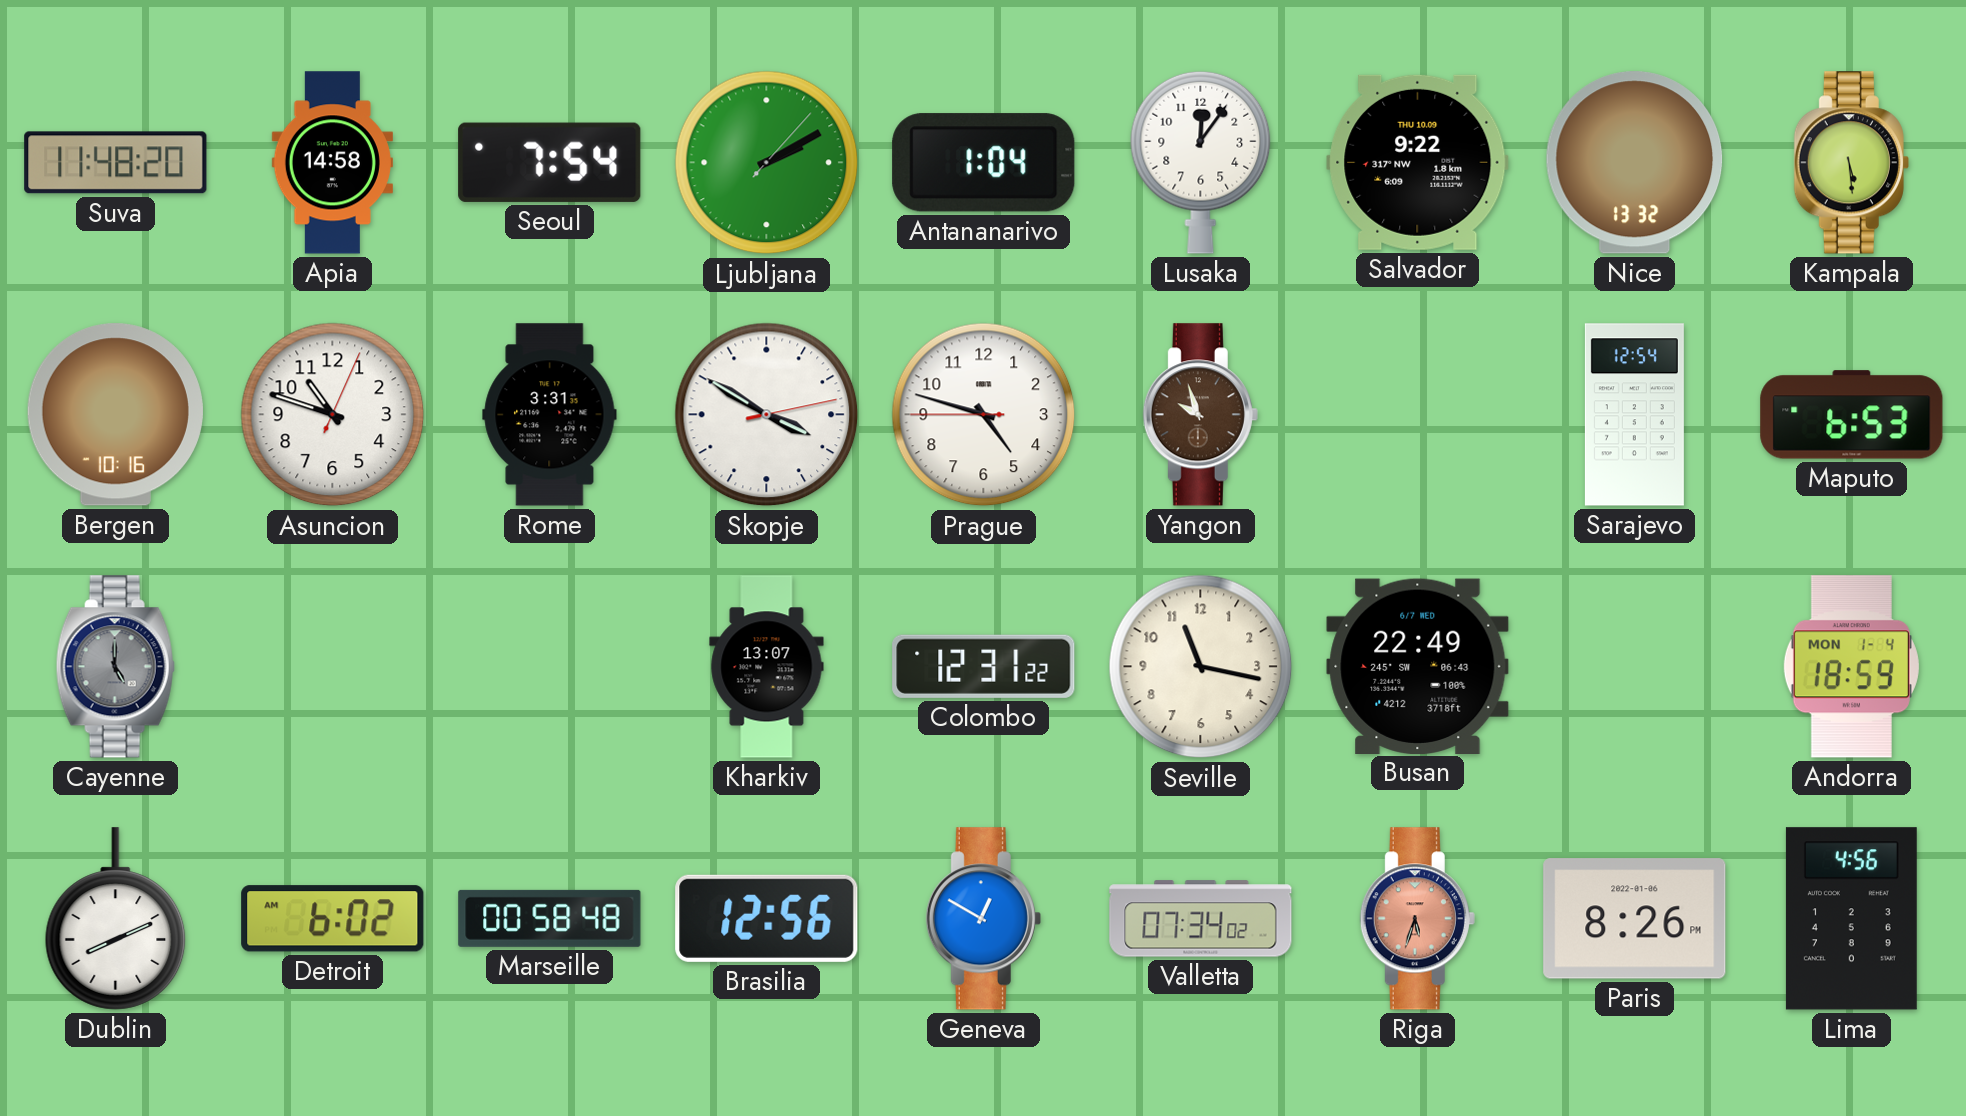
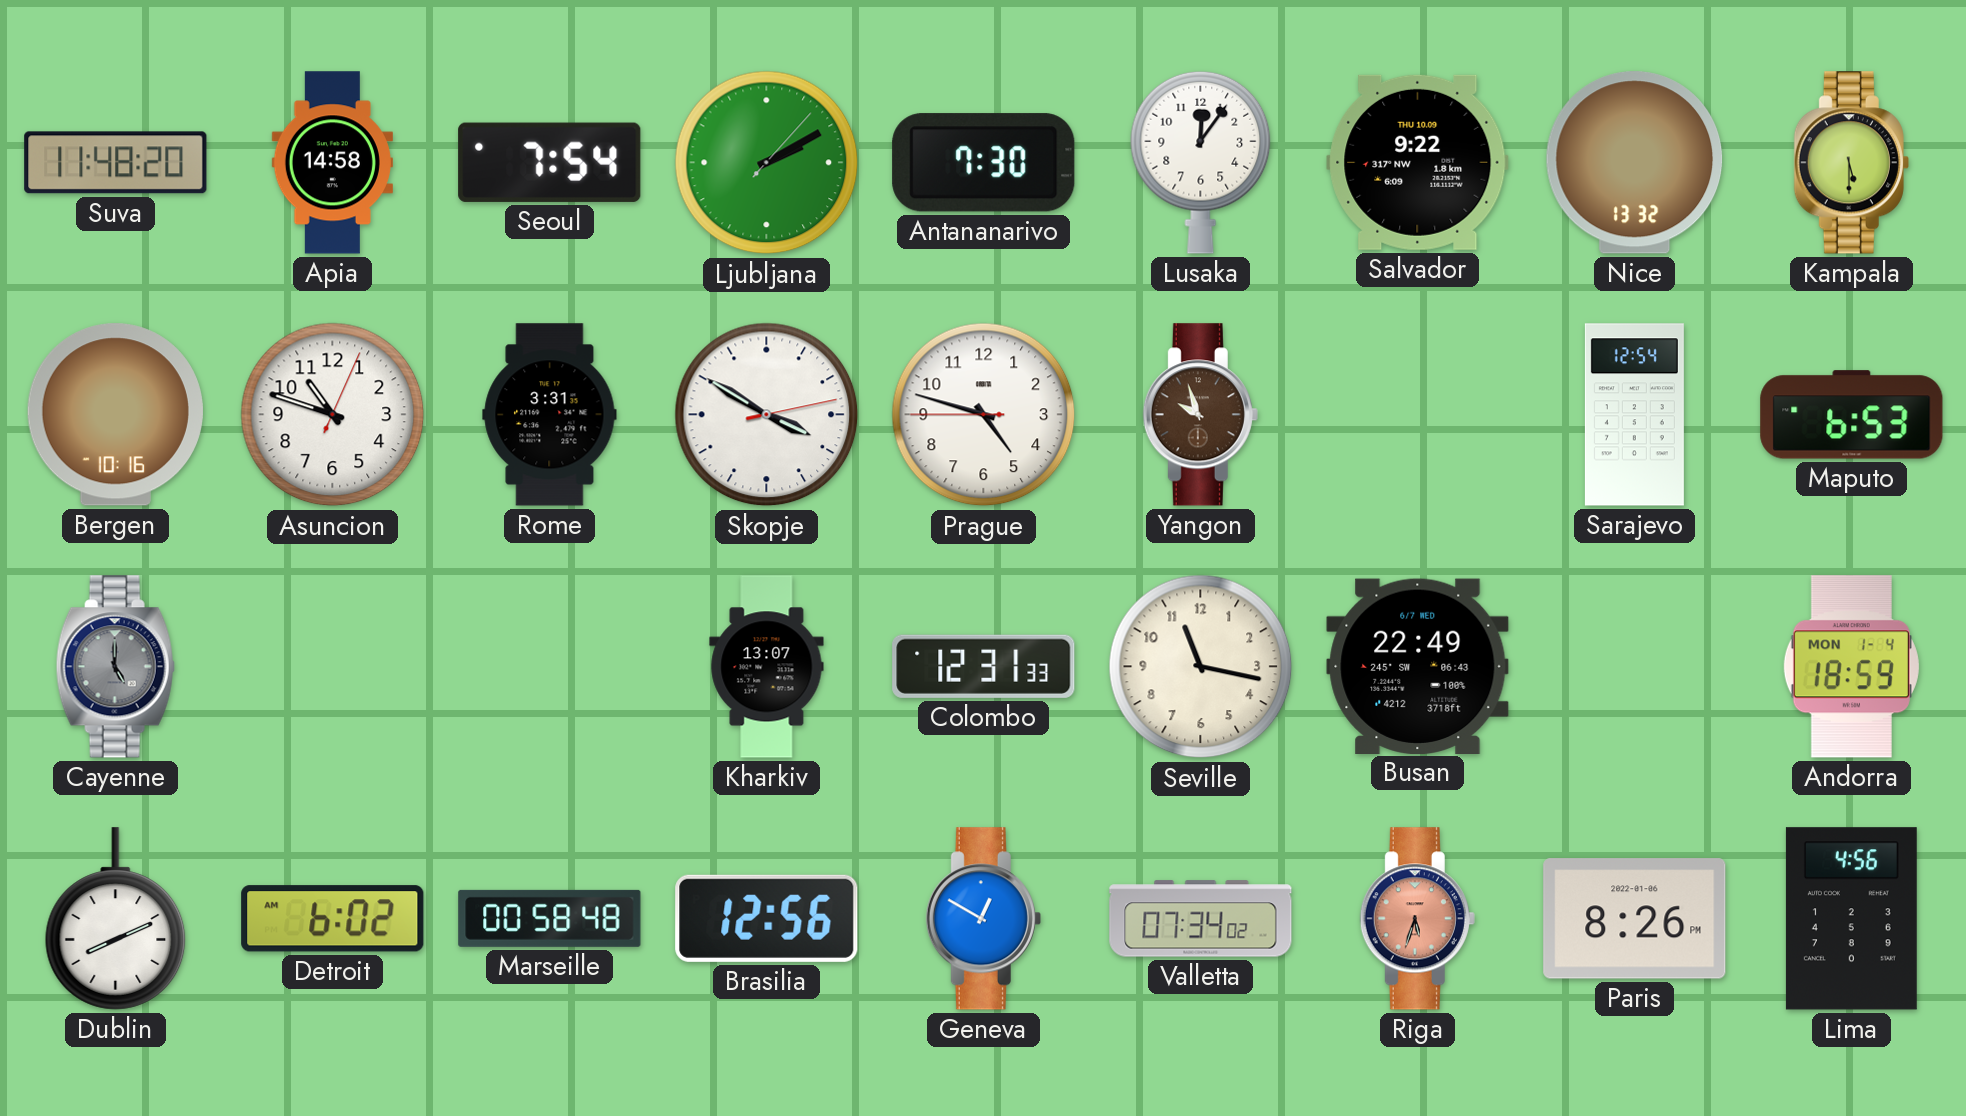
Antananarivo: 1:04 -> 7:30 (984, 163)
Kampala: 5:29 -> 5:30 (1851, 163)
Colombo: 12:31:22 -> 12:31:33 (984, 666)
